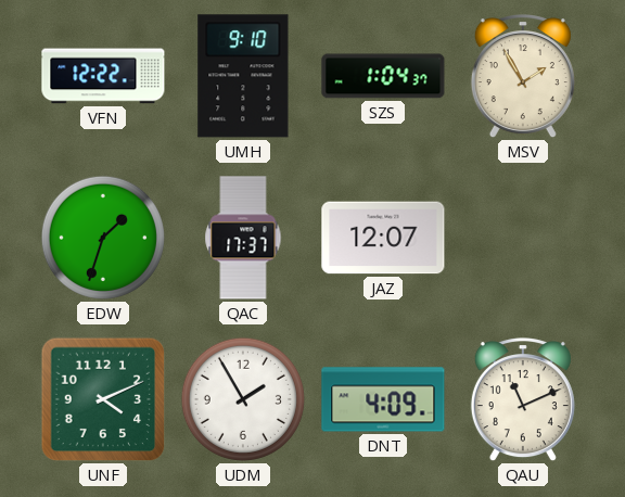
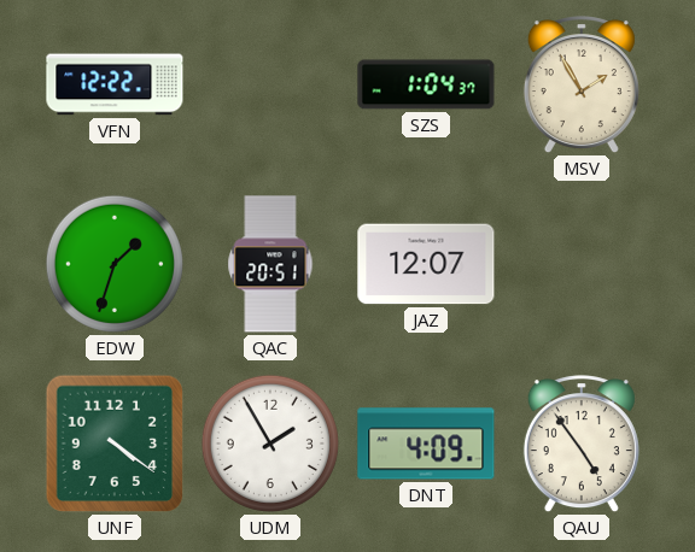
UMH: 9:10 -> none (243, 76)
QAC: 17:37 -> 20:51 (270, 264)
UNF: 4:11 -> 4:21 (115, 444)
QAU: 11:11 -> 4:54 (582, 445)
